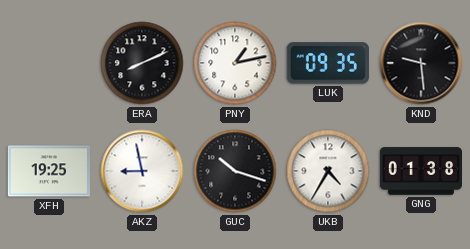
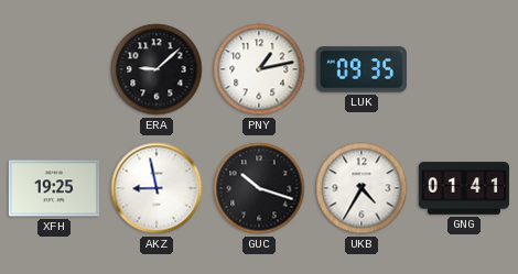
ERA: 8:11 -> 9:08 (157, 69)
KND: 9:29 -> none (421, 63)
GNG: 01:38 -> 01:41 (463, 188)
